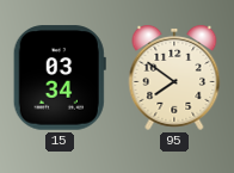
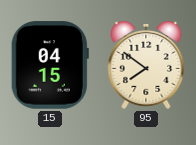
15: 03:34 -> 04:15 (50, 65)
